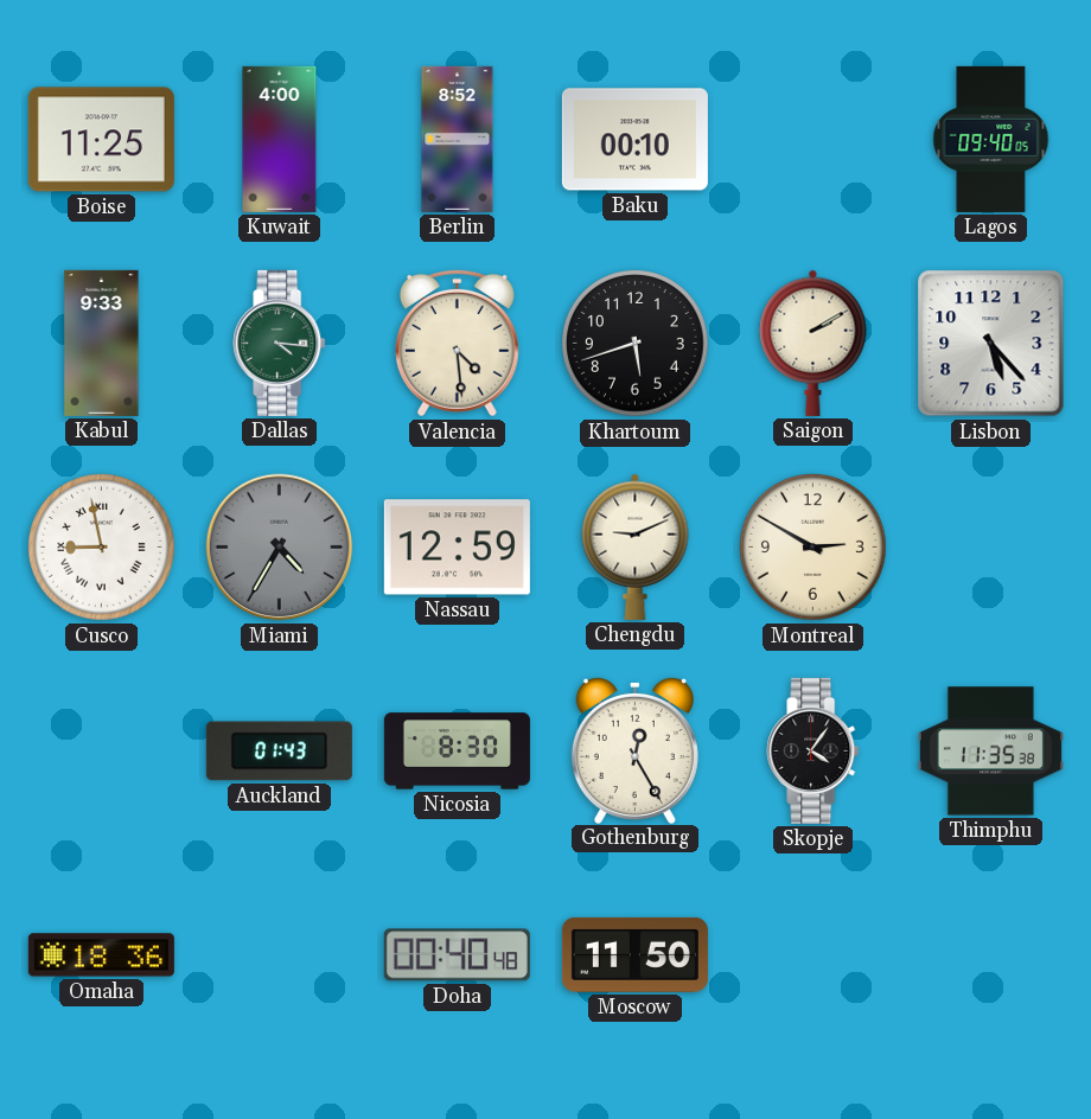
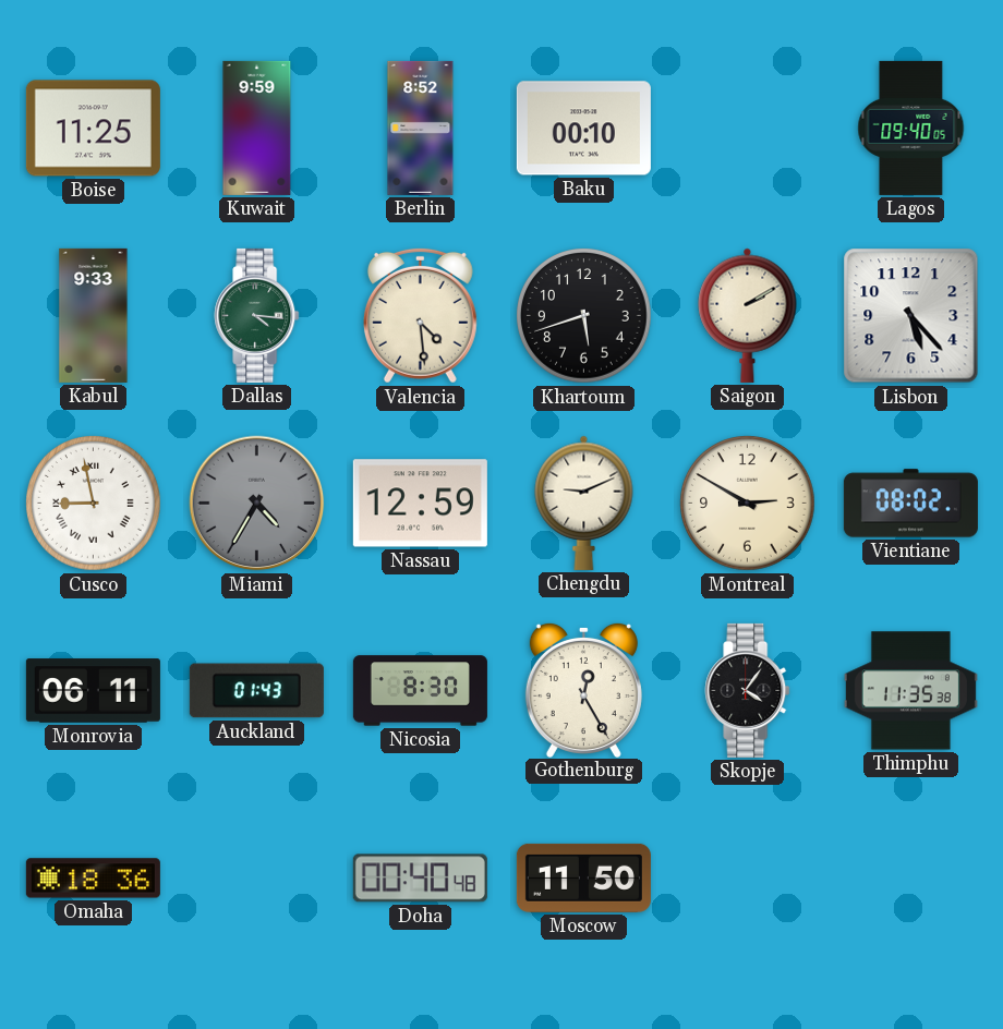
Kuwait: 4:00 -> 9:59 (257, 128)
Vientiane: none -> 08:02 (910, 504)
Monrovia: none -> 06:11 (93, 691)
